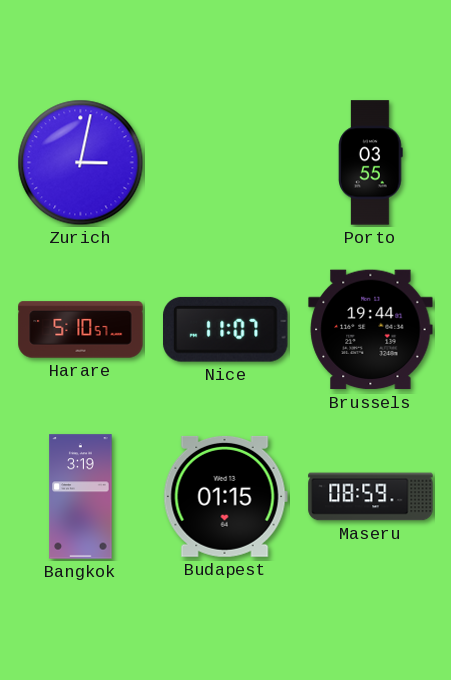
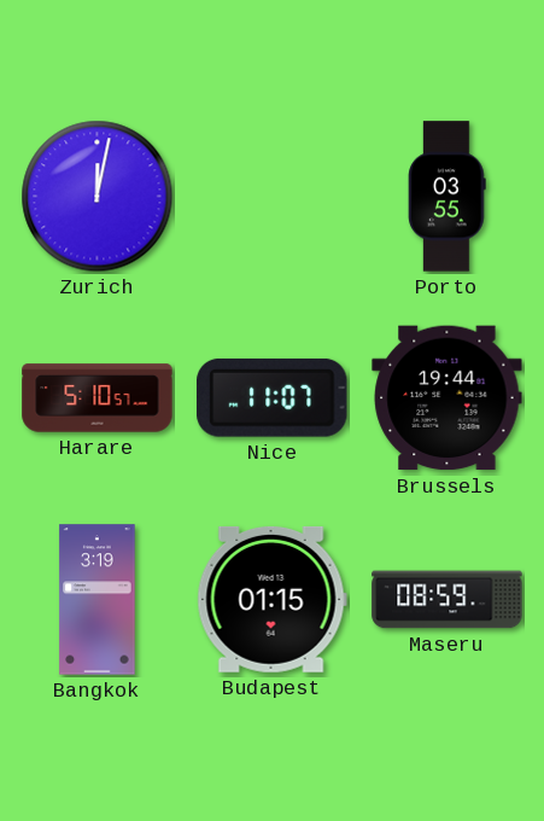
Zurich: 3:02 -> 12:02 (98, 197)
